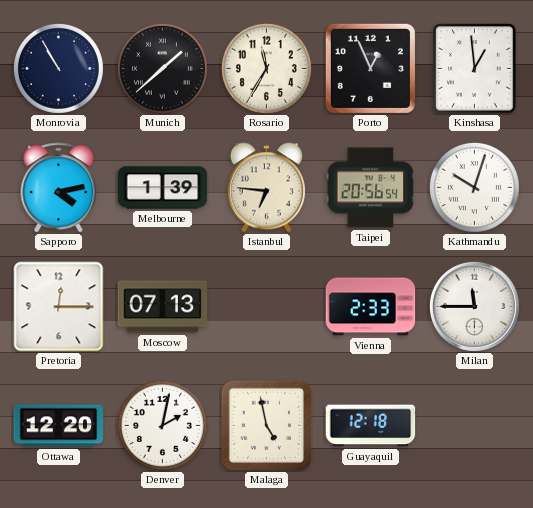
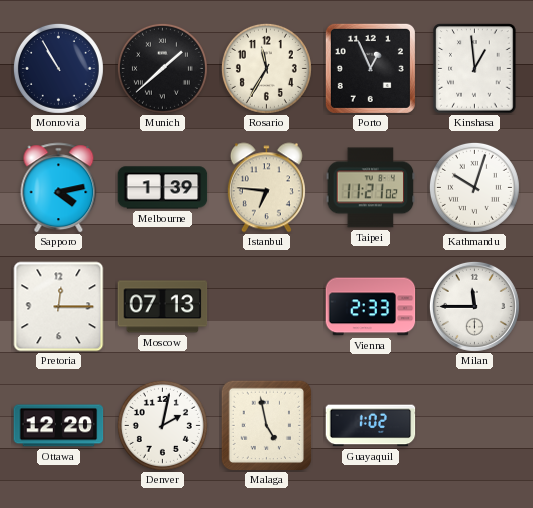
Taipei: 20:56 -> 11:21 (371, 188)
Guayaquil: 12:18 -> 1:02 (371, 426)
